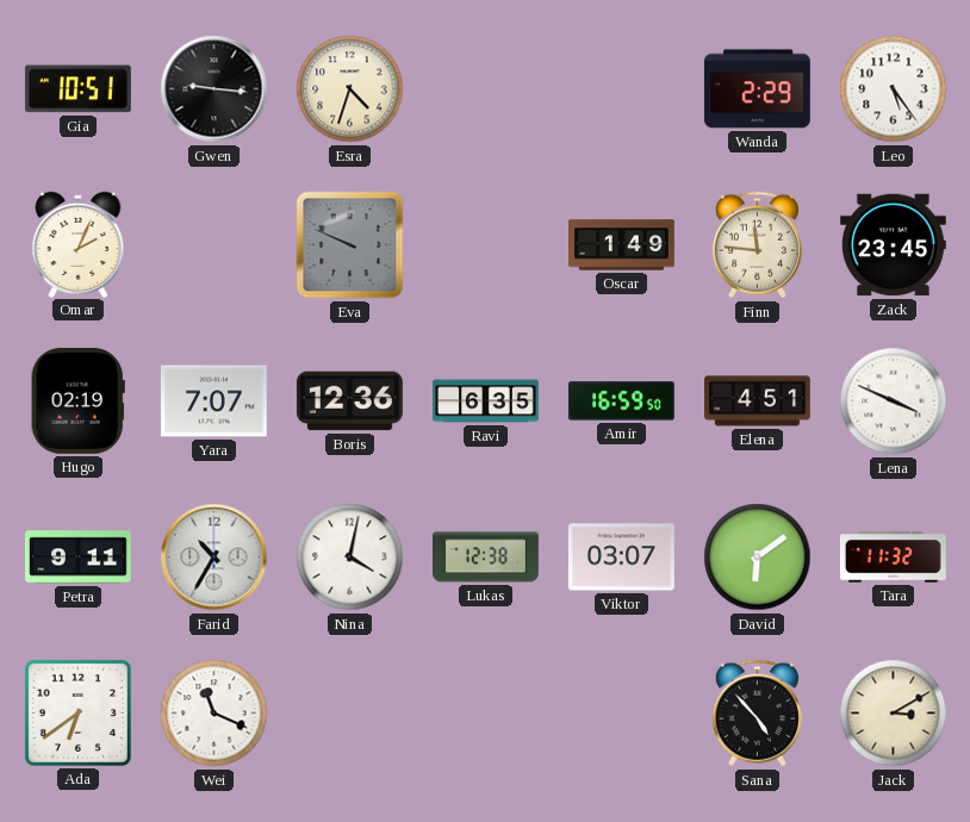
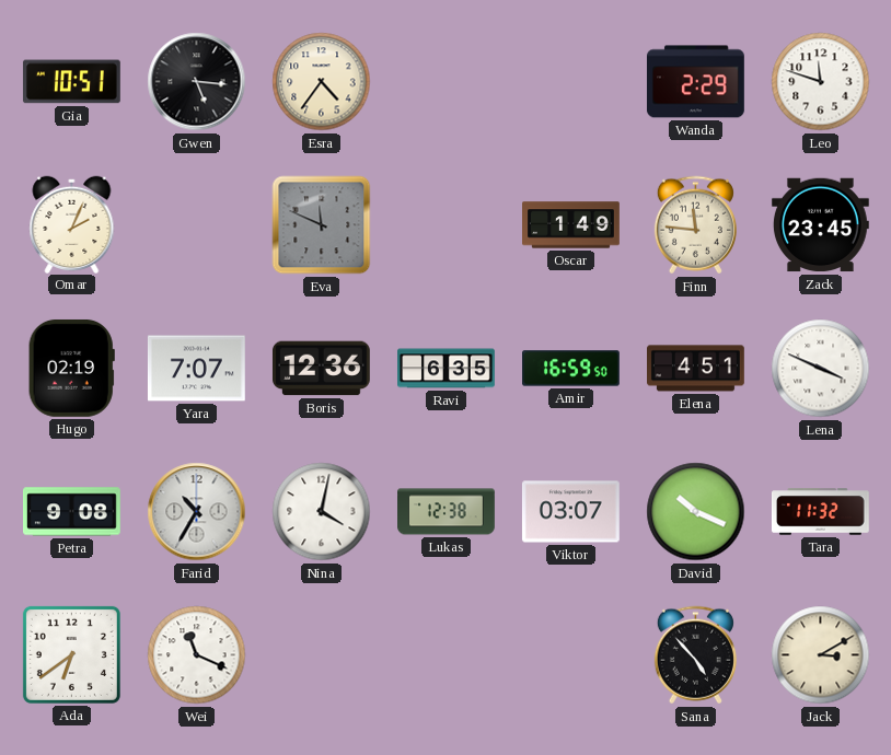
Gwen: 9:16 -> 5:16 (197, 82)
Esra: 4:33 -> 4:36 (322, 82)
Leo: 5:24 -> 11:48 (821, 82)
Eva: 9:49 -> 11:49 (322, 225)
Petra: 9:11 -> 9:08 (72, 512)
David: 6:09 -> 10:19 (696, 512)
